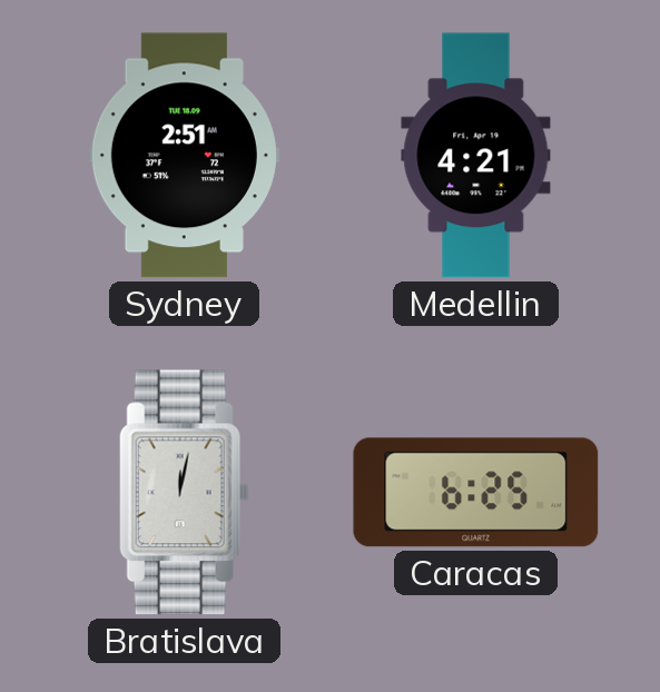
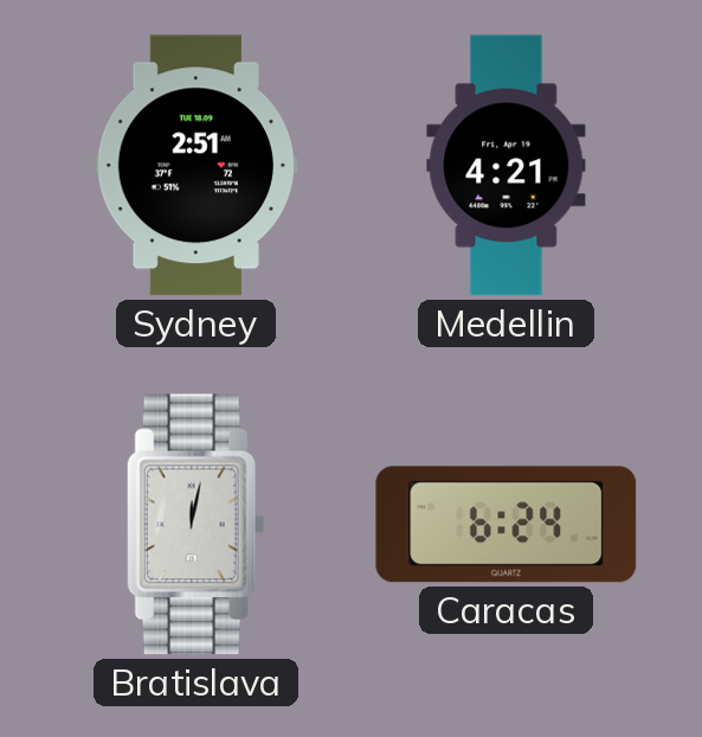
Caracas: 6:25 -> 6:24 (507, 525)
